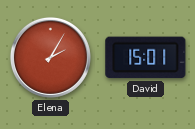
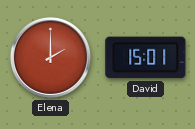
Elena: 2:05 -> 2:00 (50, 57)
